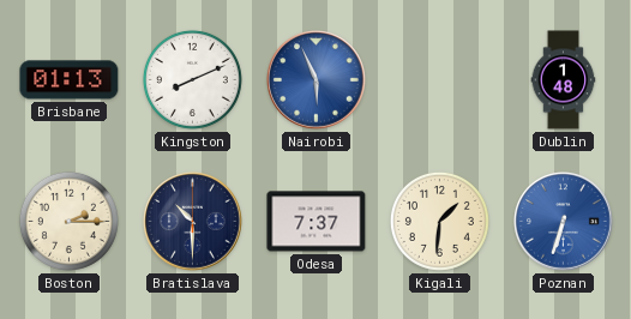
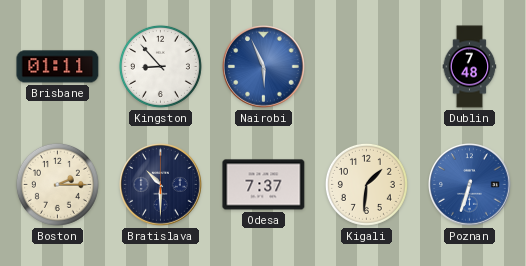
Brisbane: 01:13 -> 01:11 (58, 67)
Kingston: 8:11 -> 8:53 (160, 66)
Dublin: 1:48 -> 7:48 (470, 67)
